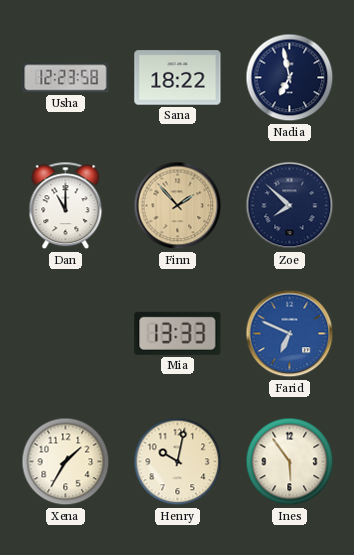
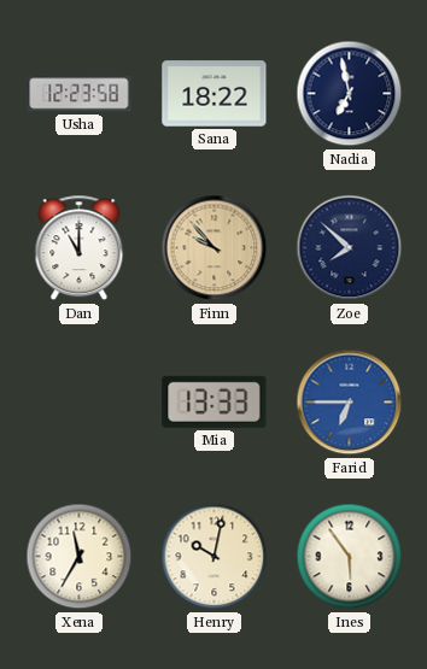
Finn: 1:53 -> 9:53 (215, 248)
Farid: 6:49 -> 6:45 (350, 403)
Xena: 1:35 -> 11:35 (80, 557)
